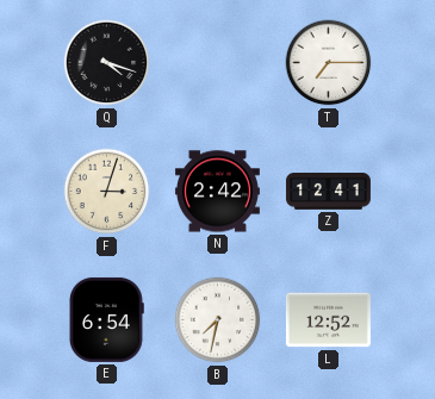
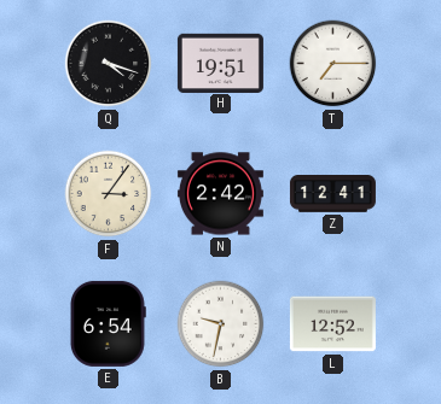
H: none -> 19:51 (220, 63)
F: 3:03 -> 3:06 (109, 194)
B: 7:32 -> 9:32 (221, 324)
